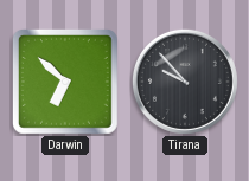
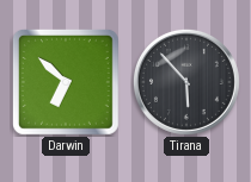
Tirana: 9:53 -> 5:53 (186, 82)
